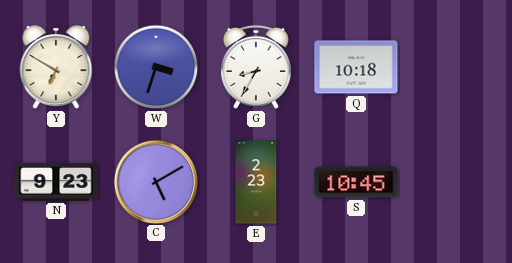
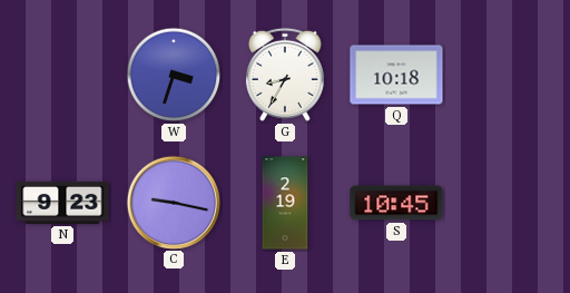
Y: 6:50 -> none (56, 68)
C: 5:10 -> 9:17 (173, 202)
E: 2:23 -> 2:19 (285, 203)
